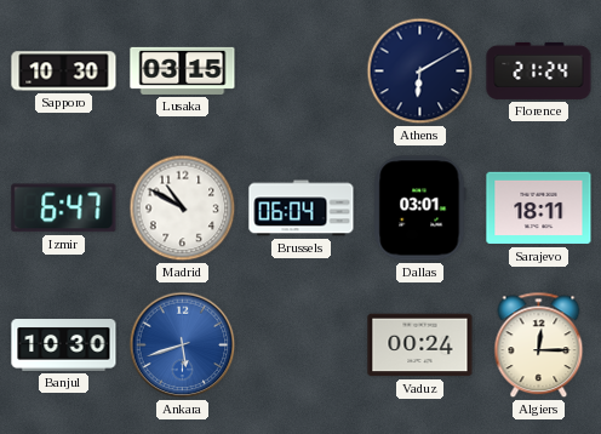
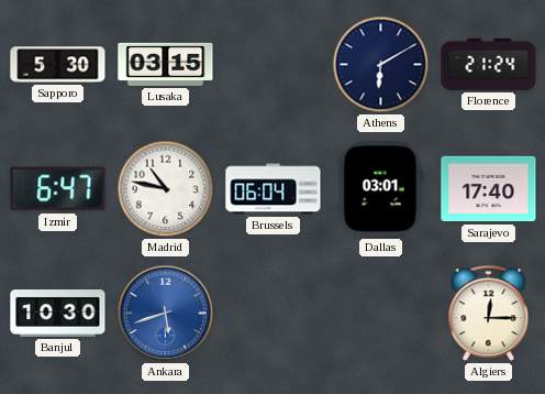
Sapporo: 10:30 -> 5:30 (58, 65)
Madrid: 10:50 -> 10:47 (166, 189)
Sarajevo: 18:11 -> 17:40 (489, 189)
Vaduz: 00:24 -> none (420, 346)
